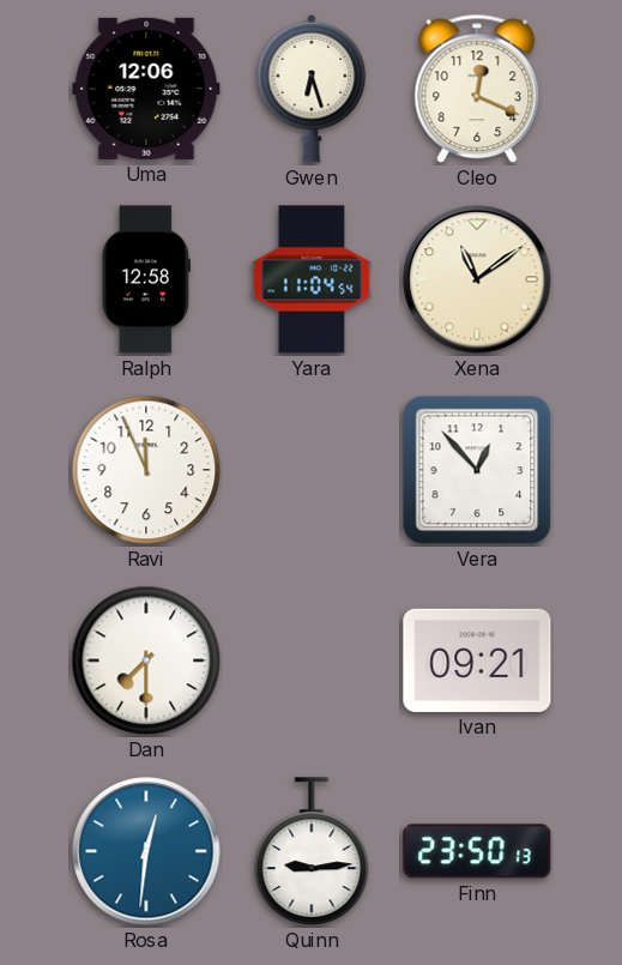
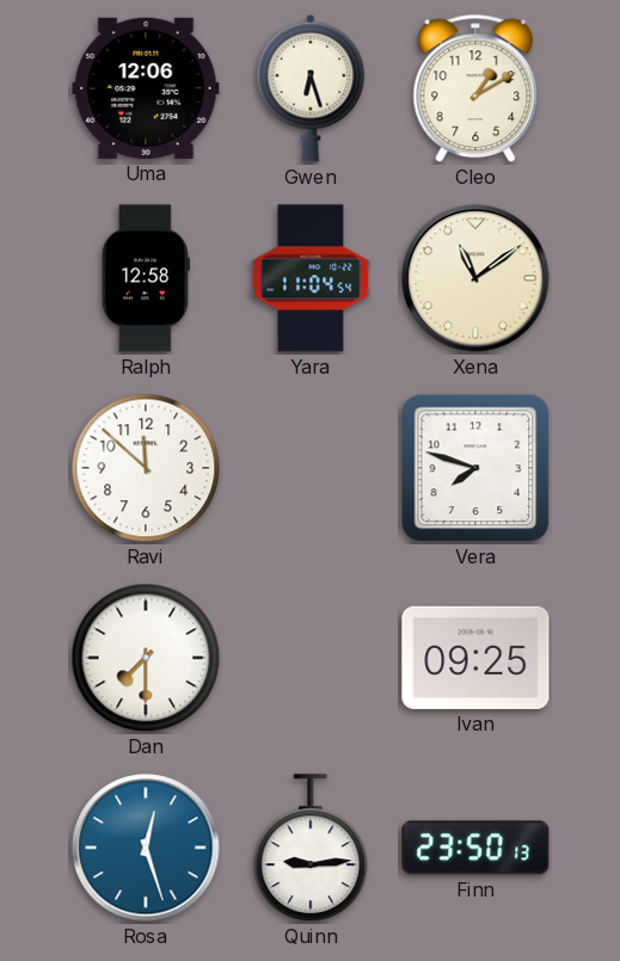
Cleo: 12:19 -> 1:10 (475, 88)
Ravi: 11:56 -> 11:52 (146, 468)
Vera: 12:53 -> 7:48 (475, 468)
Ivan: 09:21 -> 09:25 (475, 658)
Rosa: 12:31 -> 12:27 (146, 848)
